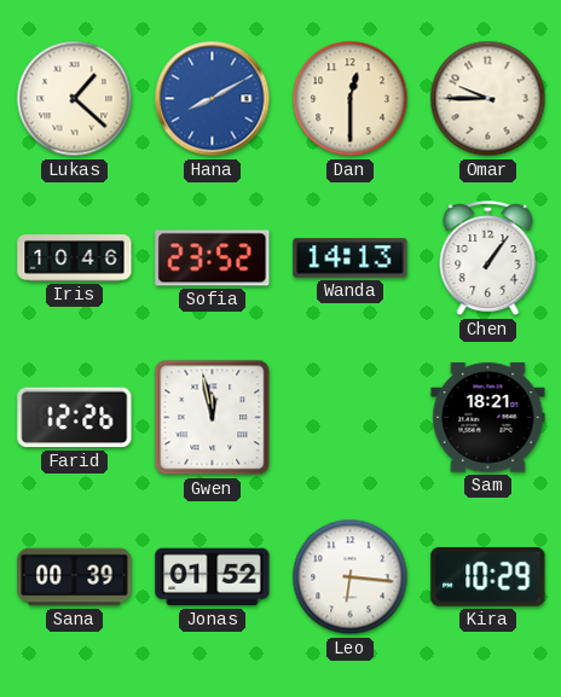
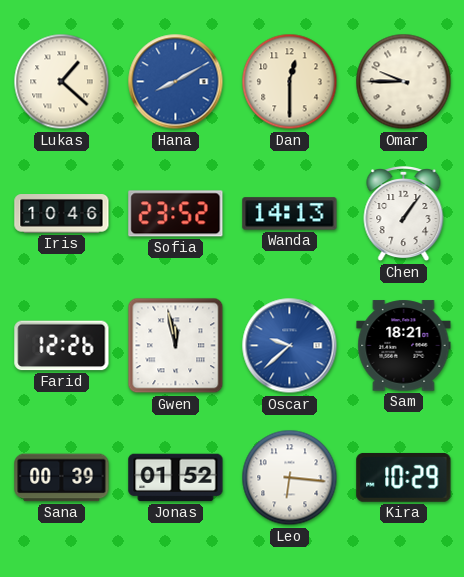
Oscar: none -> 9:38 (290, 346)
